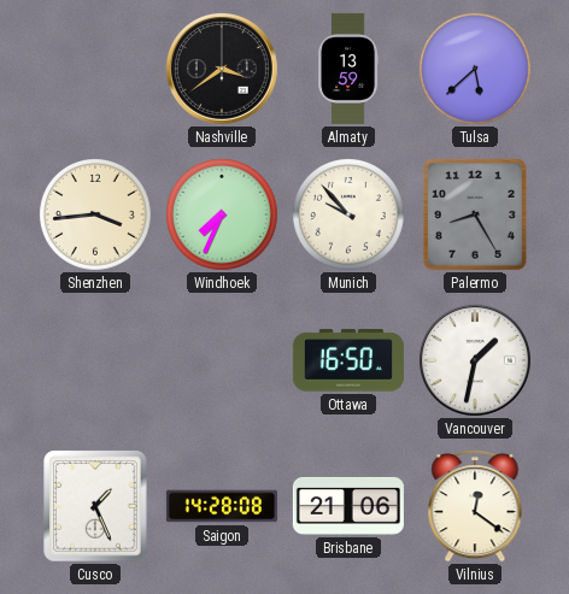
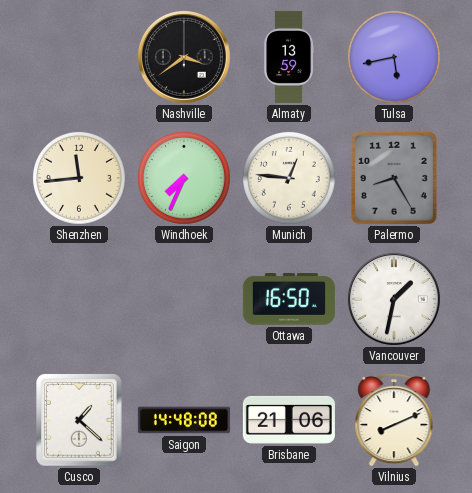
Tulsa: 5:38 -> 5:43 (395, 58)
Shenzhen: 3:44 -> 11:44 (80, 179)
Munich: 9:53 -> 12:46 (290, 179)
Cusco: 1:26 -> 1:22 (79, 420)
Saigon: 14:28 -> 14:48 (184, 420)
Vilnius: 12:21 -> 8:11 (394, 421)
